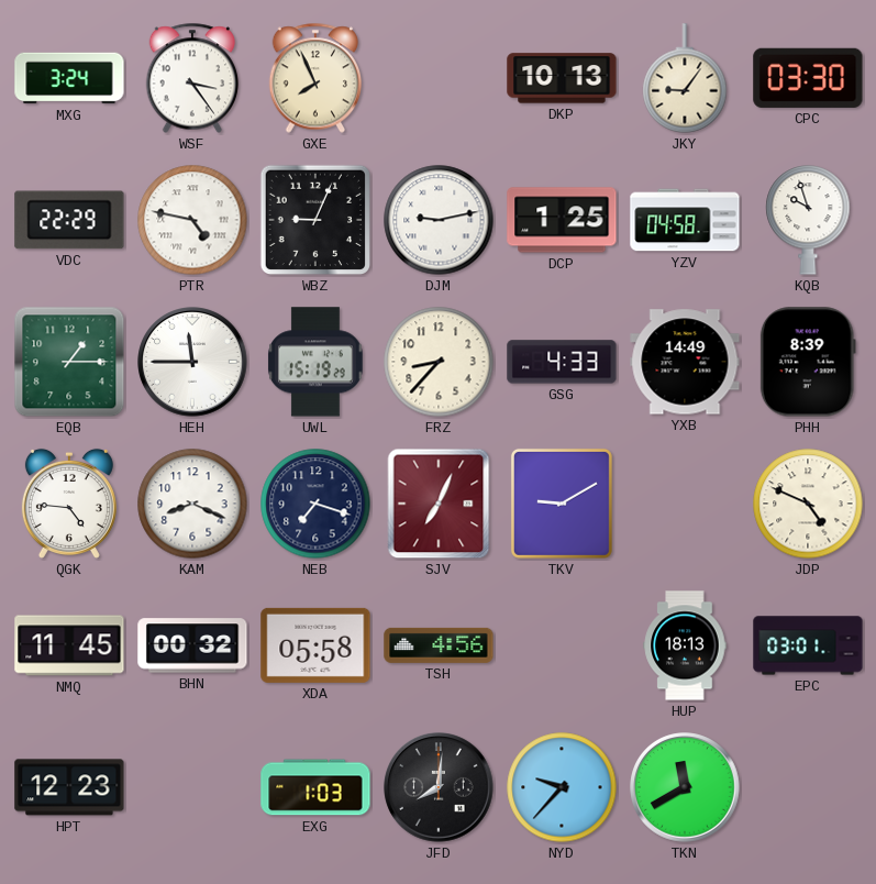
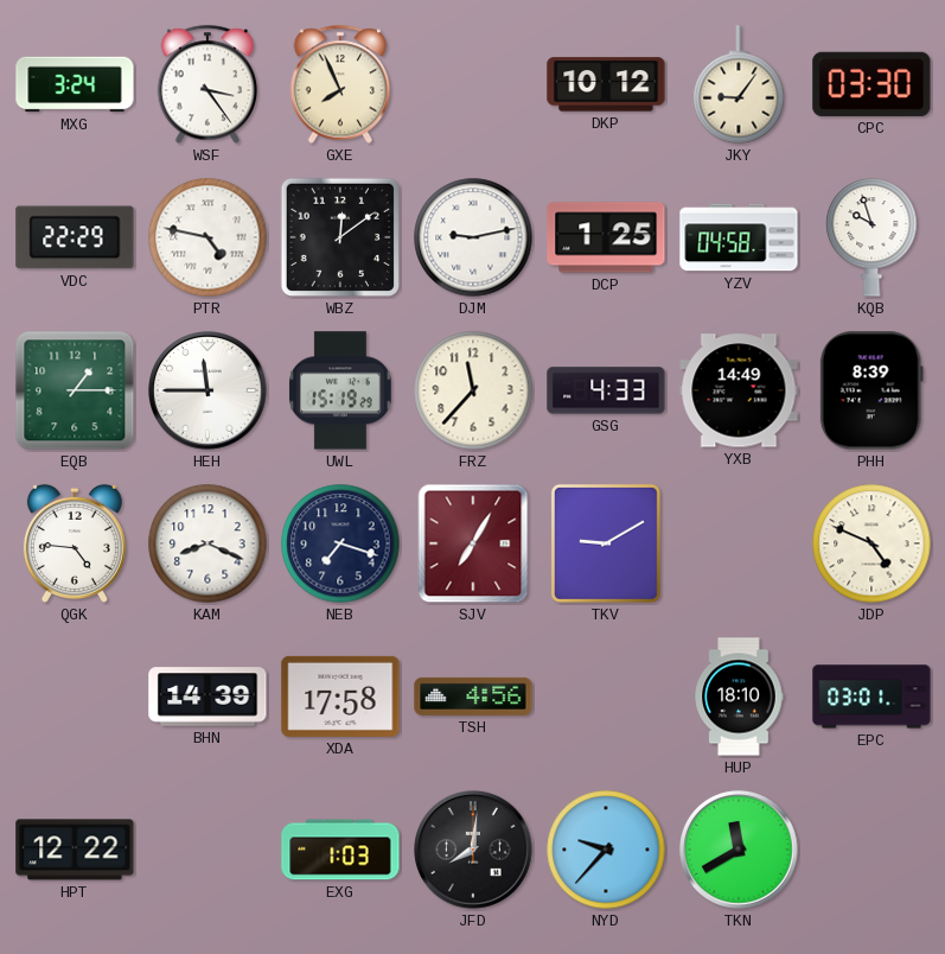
DKP: 10:13 -> 10:12 (606, 84)
WBZ: 9:04 -> 12:09 (340, 237)
FRZ: 8:37 -> 11:37 (473, 390)
SJV: 7:04 -> 7:05 (473, 543)
NMQ: 11:45 -> none (69, 645)
BHN: 00:32 -> 14:39 (207, 697)
XDA: 05:58 -> 17:58 (340, 697)
HUP: 18:13 -> 18:10 (739, 697)
HPT: 12:23 -> 12:22 (75, 850)
